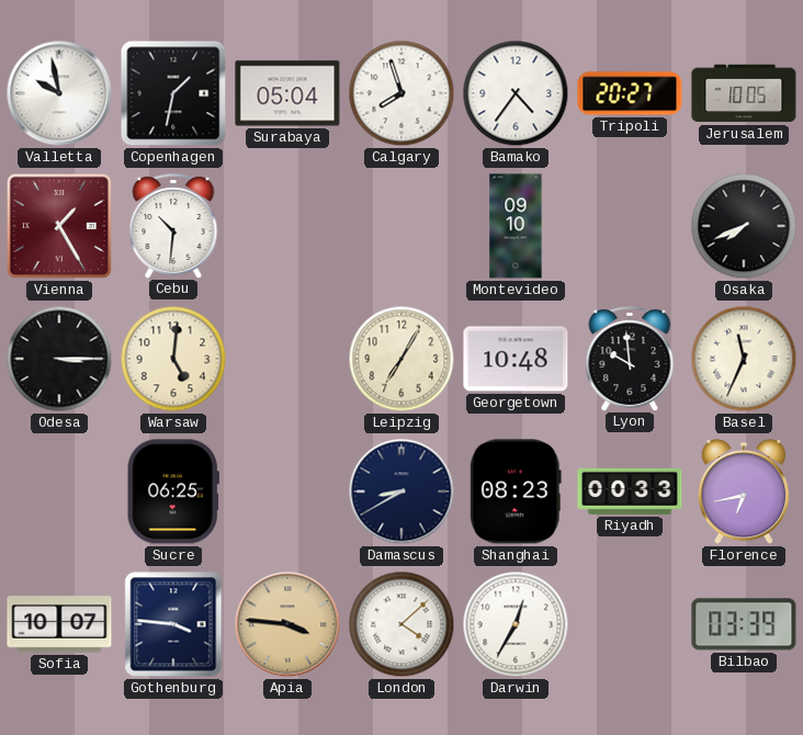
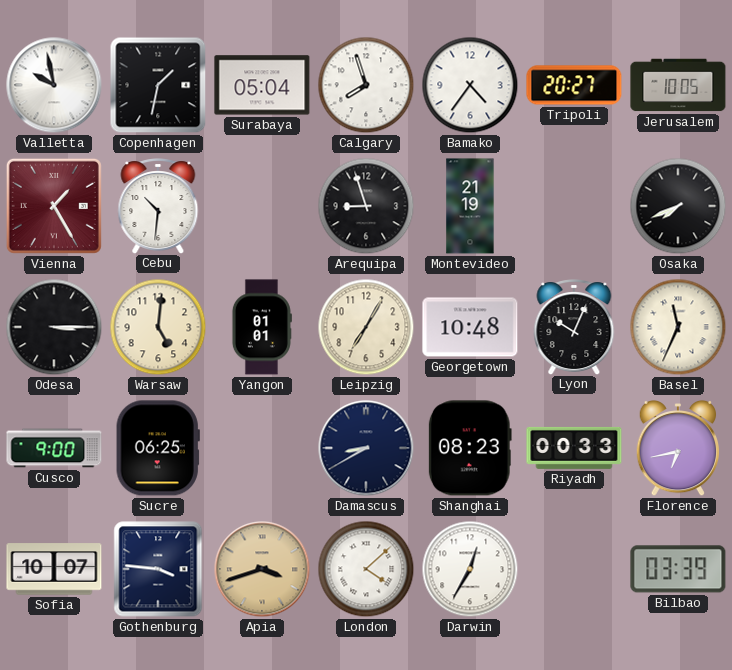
Arequipa: none -> 8:57 (366, 206)
Montevideo: 09:10 -> 21:19 (470, 206)
Yangon: none -> 01:01 (261, 327)
Lyon: 9:59 -> 10:04 (574, 327)
Cusco: none -> 9:00 (54, 448)
Apia: 3:46 -> 3:42 (262, 569)
